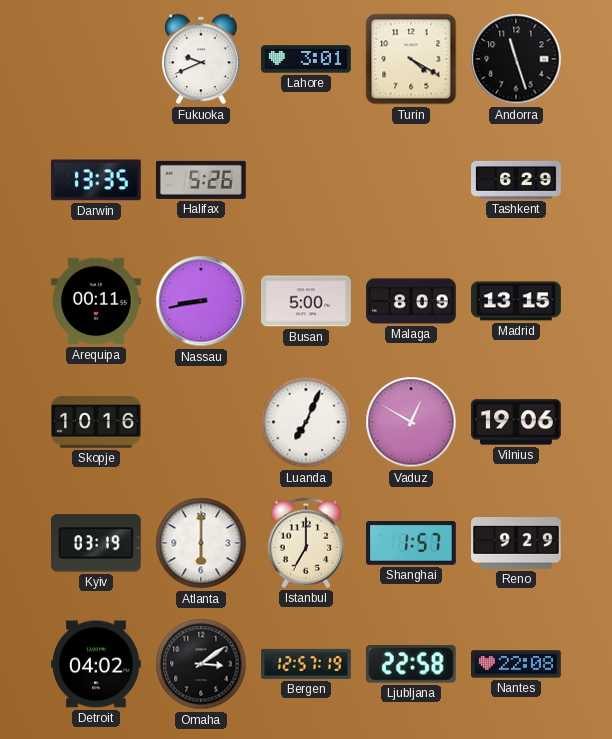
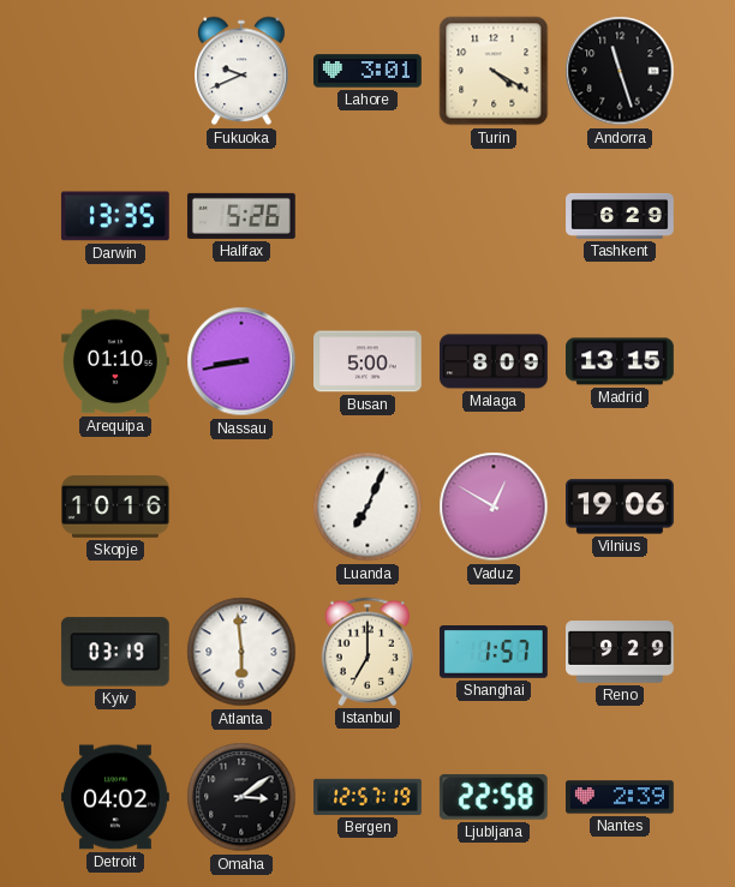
Arequipa: 00:11 -> 01:10 (116, 361)
Atlanta: 6:00 -> 5:59 (241, 652)
Nantes: 22:08 -> 2:39 (621, 797)
